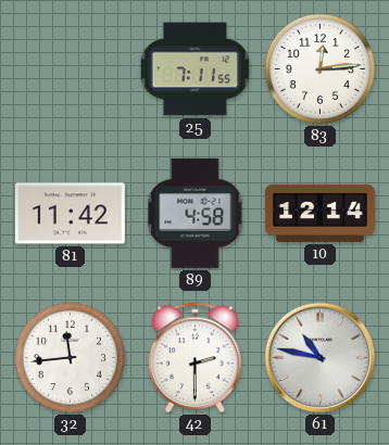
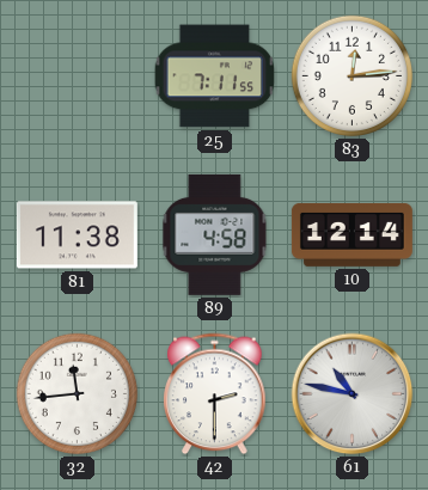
81: 11:42 -> 11:38 (77, 235)
